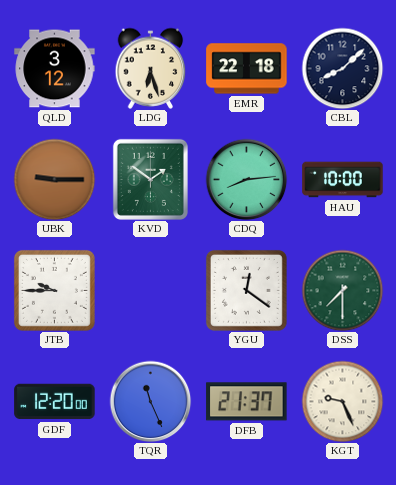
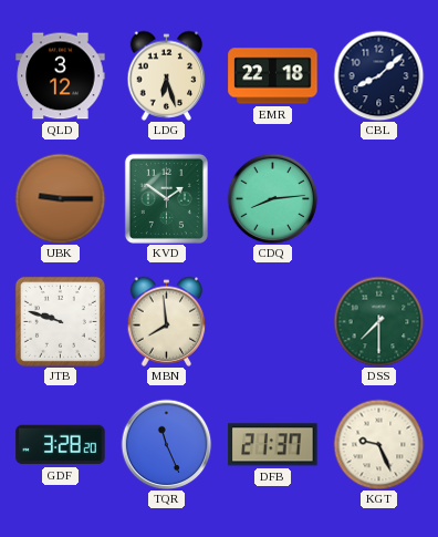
HAU: 10:00 -> none (343, 180)
JTB: 9:45 -> 9:48 (60, 321)
MBN: none -> 7:59 (167, 321)
YGU: 12:21 -> none (246, 290)
GDF: 12:20 -> 3:28 (61, 445)
